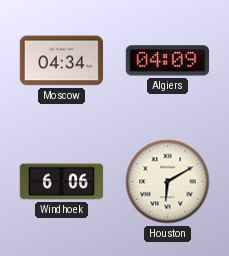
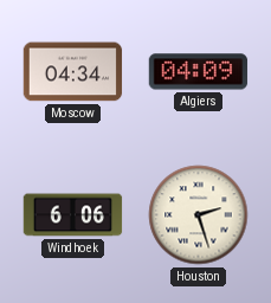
Houston: 6:10 -> 2:27 (199, 215)
